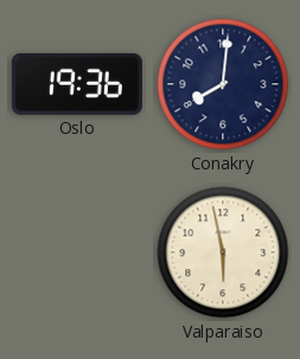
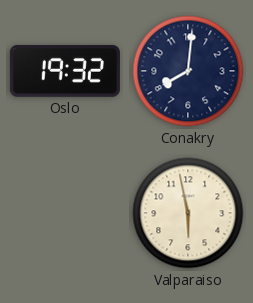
Oslo: 19:36 -> 19:32 (65, 71)
